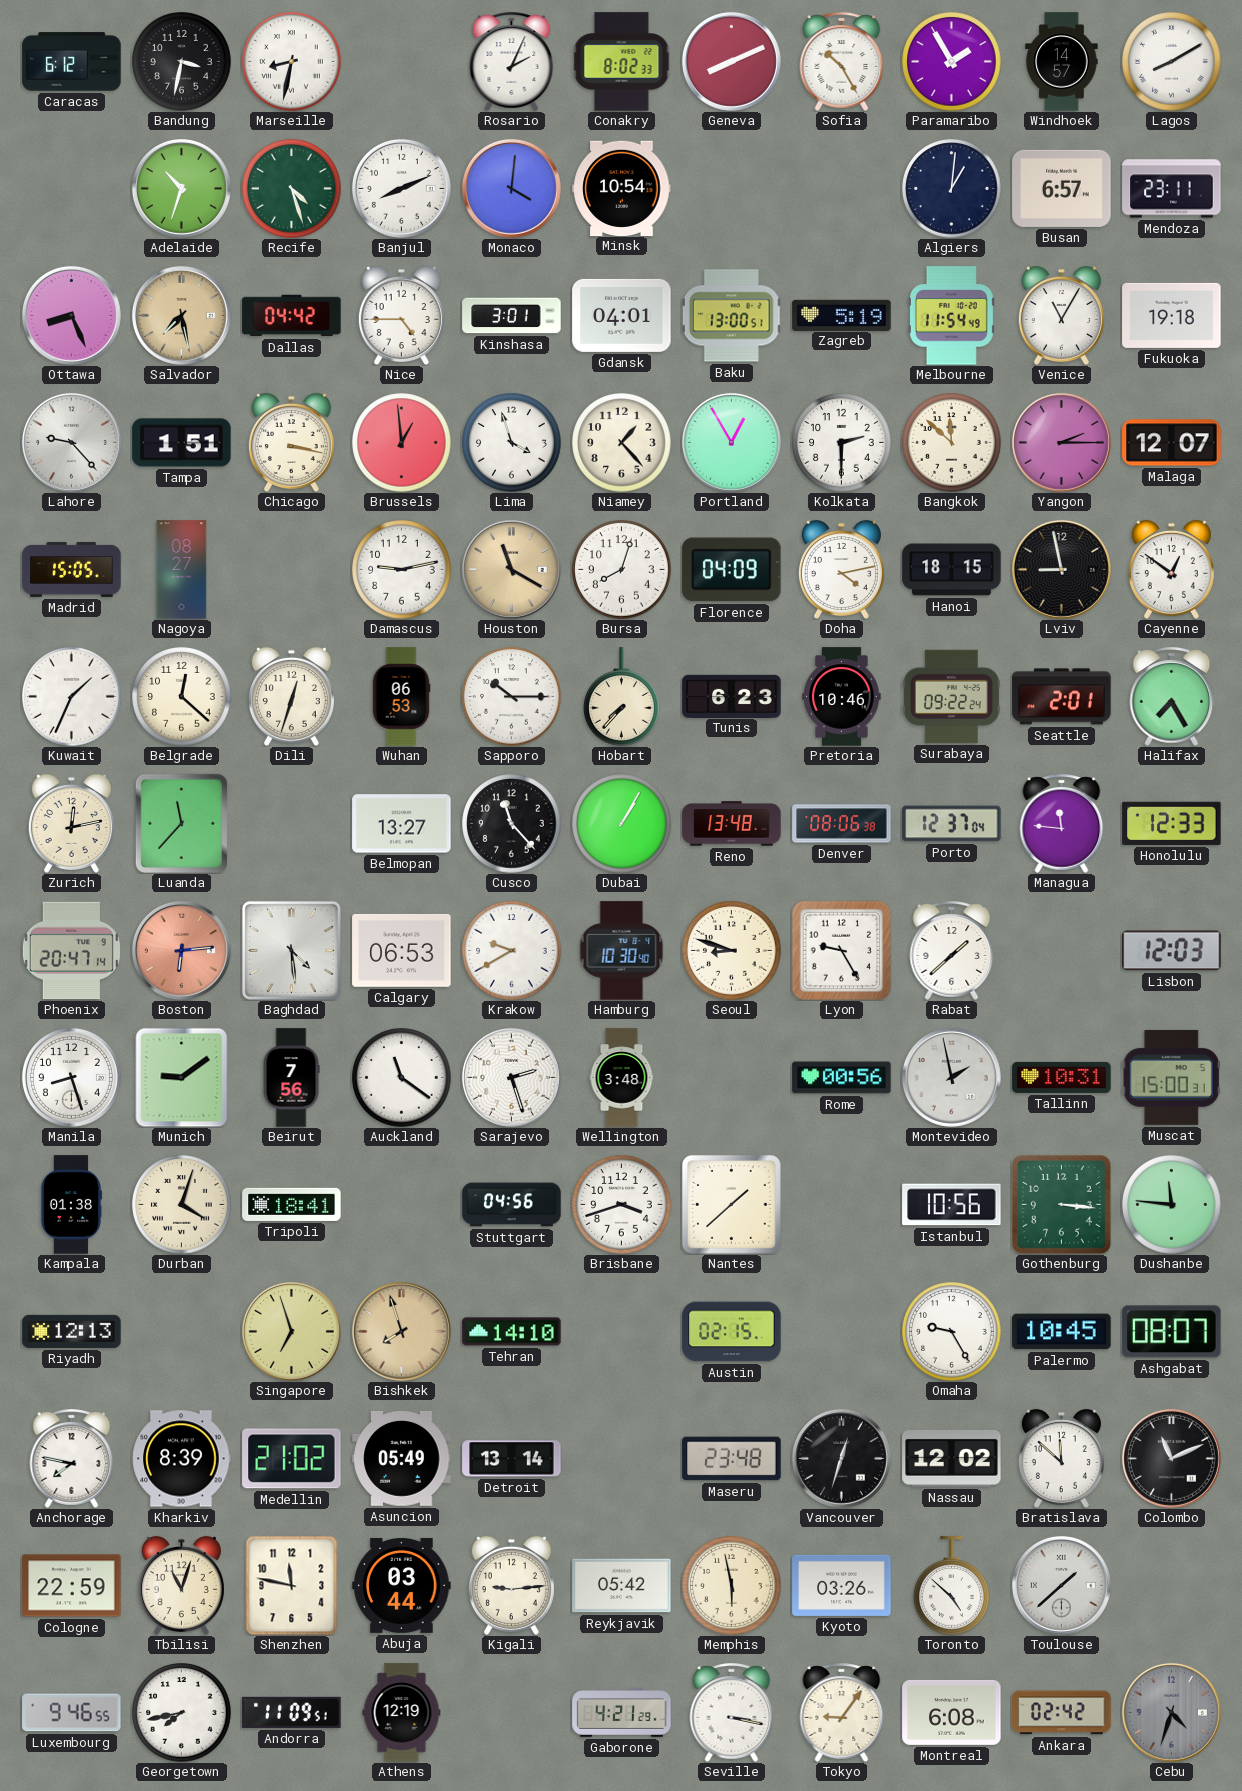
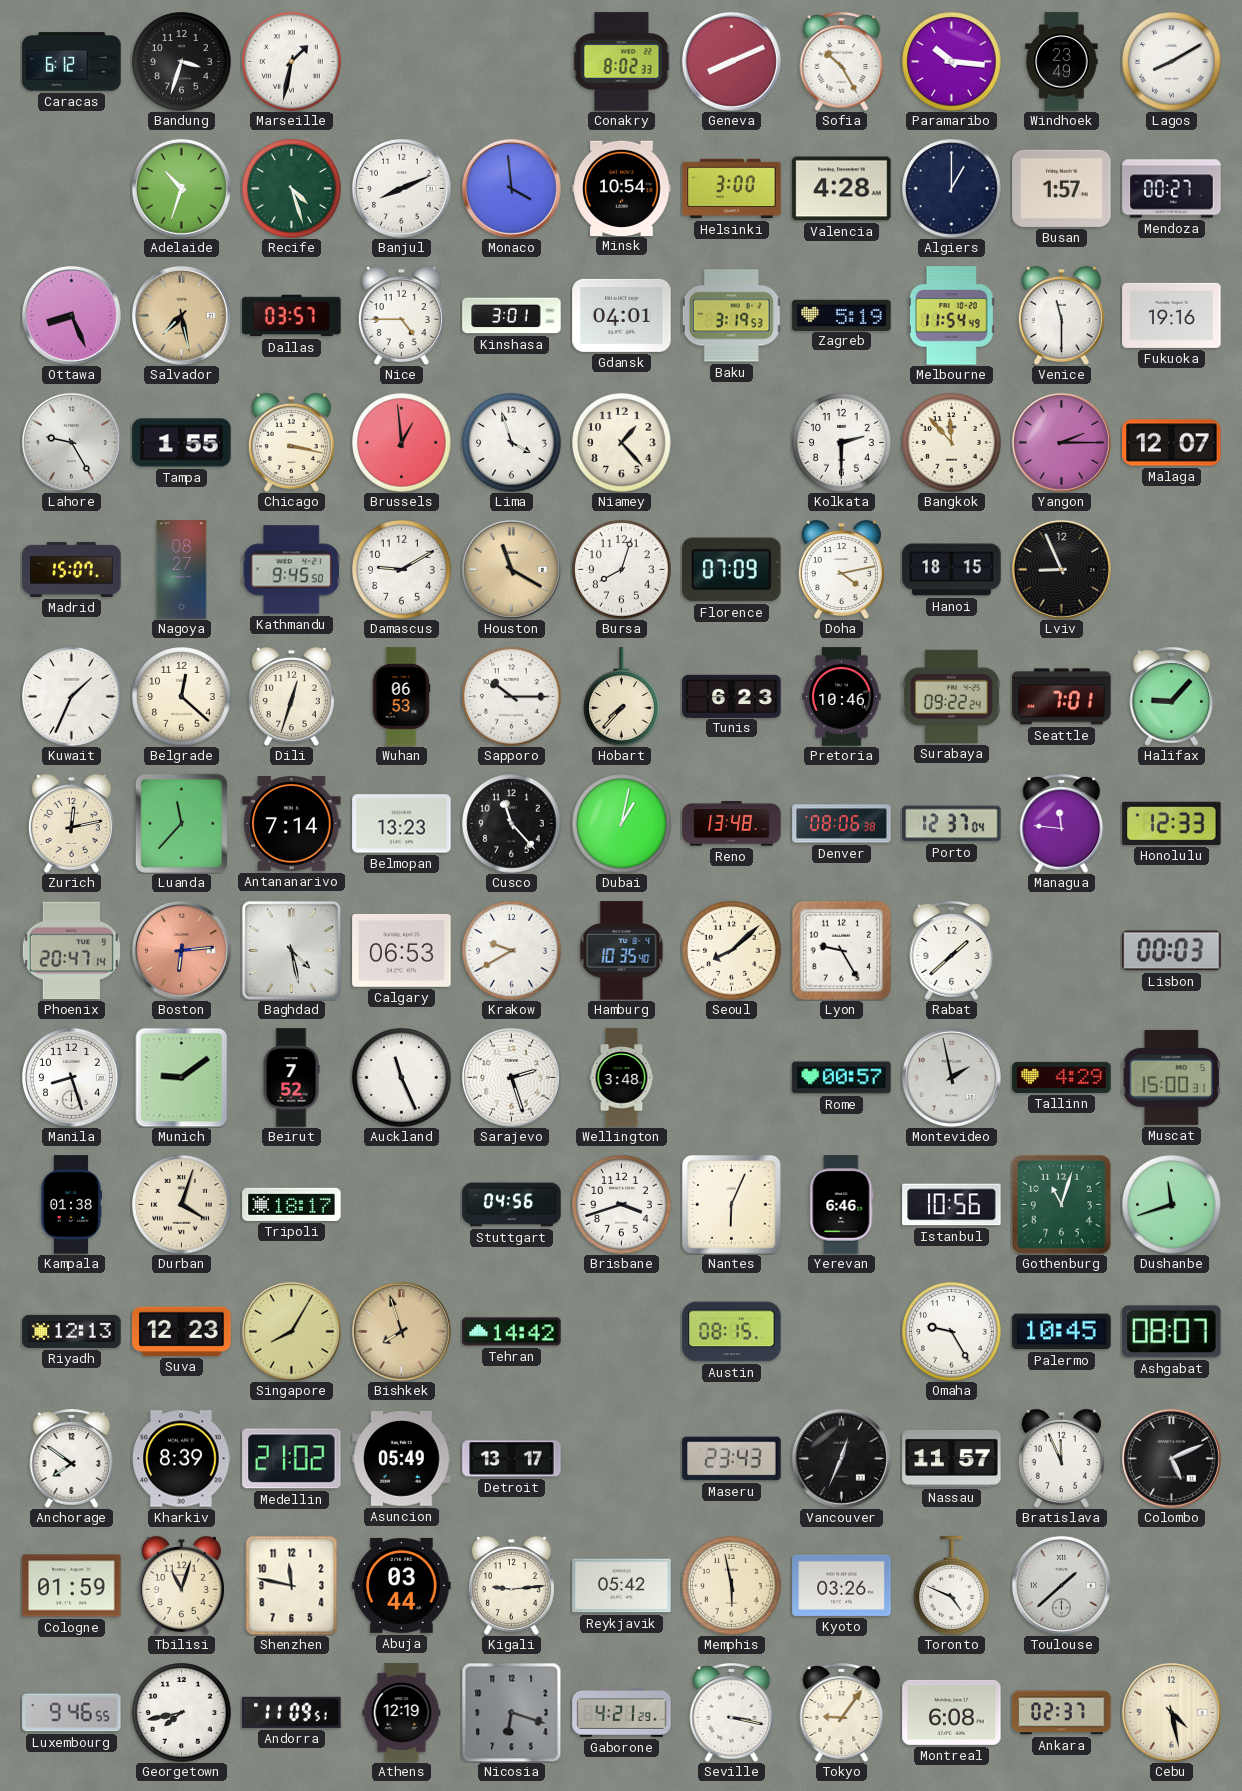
Bandung: 3:32 -> 3:33 (182, 62)
Marseille: 8:32 -> 1:32 (292, 62)
Rosario: 2:04 -> none (512, 61)
Paramaribo: 1:55 -> 10:16 (952, 62)
Windhoek: 14:57 -> 23:49 (1062, 62)
Monaco: 4:01 -> 3:59 (511, 188)
Helsinki: none -> 3:00 (732, 189)
Valencia: none -> 4:28 (842, 189)
Algiers: 1:01 -> 1:00 (952, 189)
Busan: 6:57 -> 1:57 (1062, 188)
Mendoza: 23:11 -> 00:27 (1172, 189)
Dallas: 04:42 -> 03:57 (292, 316)
Baku: 13:00 -> 3:19 (731, 316)
Venice: 11:05 -> 11:30 (1061, 315)
Fukuoka: 19:18 -> 19:16 (1172, 315)
Lahore: 9:23 -> 9:25 (71, 442)
Tampa: 1:51 -> 1:55 (182, 443)
Portland: 12:55 -> none (731, 442)
Bangkok: 11:52 -> 11:53 (952, 443)
Madrid: 15:05 -> 15:07 (72, 569)
Kathmandu: none -> 9:45 (291, 570)
Damascus: 9:13 -> 9:10 (402, 570)
Florence: 04:09 -> 07:09 (732, 570)
Lviv: 8:58 -> 8:56 (1061, 569)
Cayenne: 12:51 -> none (1171, 569)
Seattle: 2:01 -> 7:01 (1062, 697)
Halifax: 7:25 -> 9:07 (1172, 696)
Antananarivo: none -> 7:14 (292, 824)
Belmopan: 13:27 -> 13:23 (402, 824)
Dubai: 1:05 -> 1:02 (622, 824)
Baghdad: 4:29 -> 4:28 (291, 950)
Hamburg: 10:30 -> 10:35 (622, 951)
Seoul: 8:48 -> 8:08 (732, 951)
Lisbon: 12:03 -> 00:03 (1172, 951)
Beirut: 7:56 -> 7:52 (291, 1078)
Auckland: 11:21 -> 11:26 (402, 1078)
Rome: 00:56 -> 00:57 (842, 1078)
Tallinn: 10:31 -> 4:29 (1062, 1077)
Tripoli: 18:41 -> 18:17 (292, 1204)
Nantes: 1:38 -> 6:04 (731, 1204)
Yerevan: none -> 6:46 (842, 1205)
Gothenburg: 3:16 -> 11:03 (1061, 1204)
Dushanbe: 11:46 -> 11:42 (1172, 1205)
Suva: none -> 12:23 (182, 1331)
Singapore: 6:57 -> 8:05 (291, 1331)
Tehran: 14:10 -> 14:42 (512, 1332)
Austin: 02:15 -> 08:15 (732, 1332)
Anchorage: 7:47 -> 7:51 (72, 1458)
Detroit: 13:14 -> 13:17 (512, 1459)
Maseru: 23:48 -> 23:43 (732, 1459)
Vancouver: 12:33 -> 12:34 (841, 1458)
Nassau: 12:02 -> 11:57 (952, 1458)
Bratislava: 11:52 -> 11:56 (1061, 1458)
Colombo: 11:11 -> 5:11 (1171, 1458)
Cologne: 22:59 -> 01:59 (72, 1586)
Toronto: 4:52 -> 4:49 (952, 1586)
Nicosia: none -> 6:18 (511, 1712)
Ankara: 02:42 -> 02:37 (1062, 1713)
Cebu: 4:33 -> 4:28 (1171, 1712)
Cebu dial: grey -> cream (1171, 1712)
